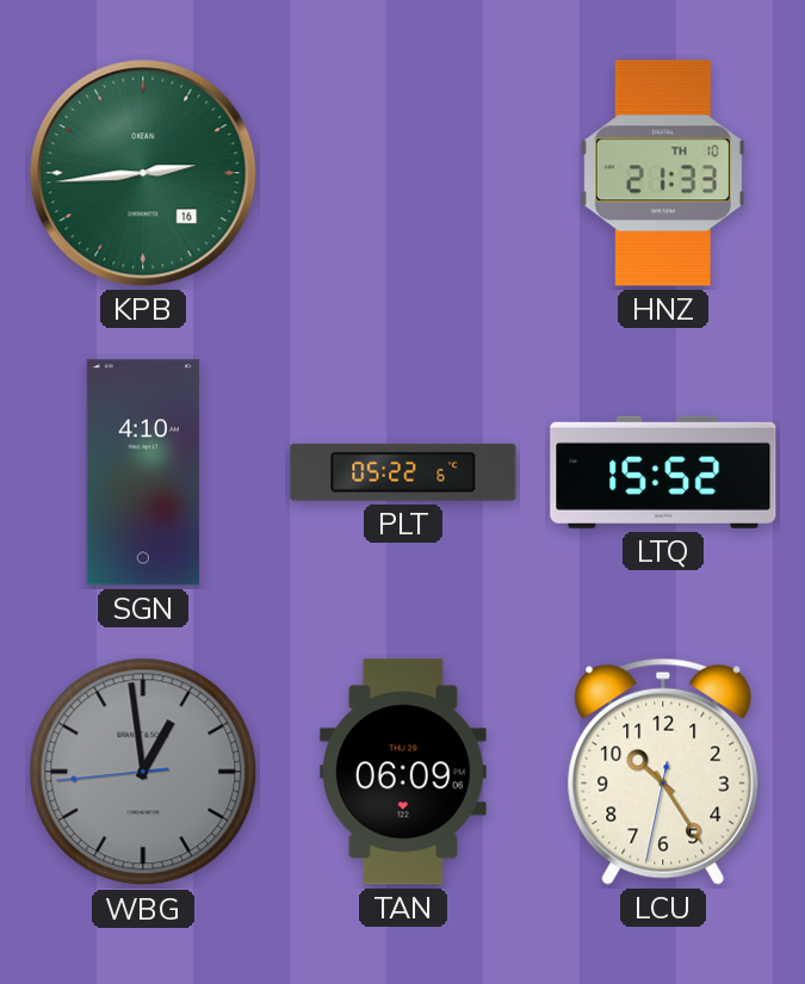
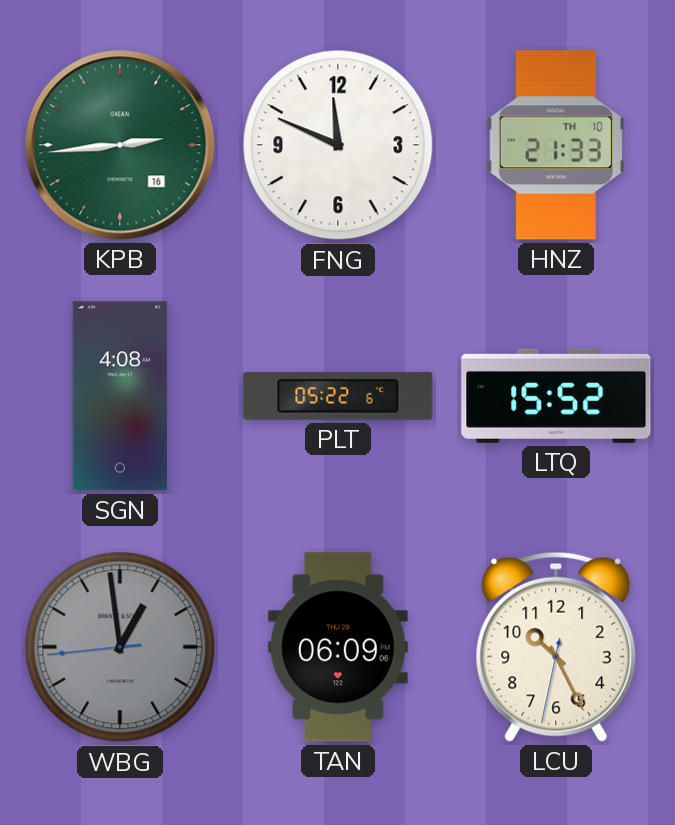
FNG: none -> 11:49 (338, 145)
SGN: 4:10 -> 4:08 (120, 396)
LCU: 10:24 -> 10:25 (556, 647)
